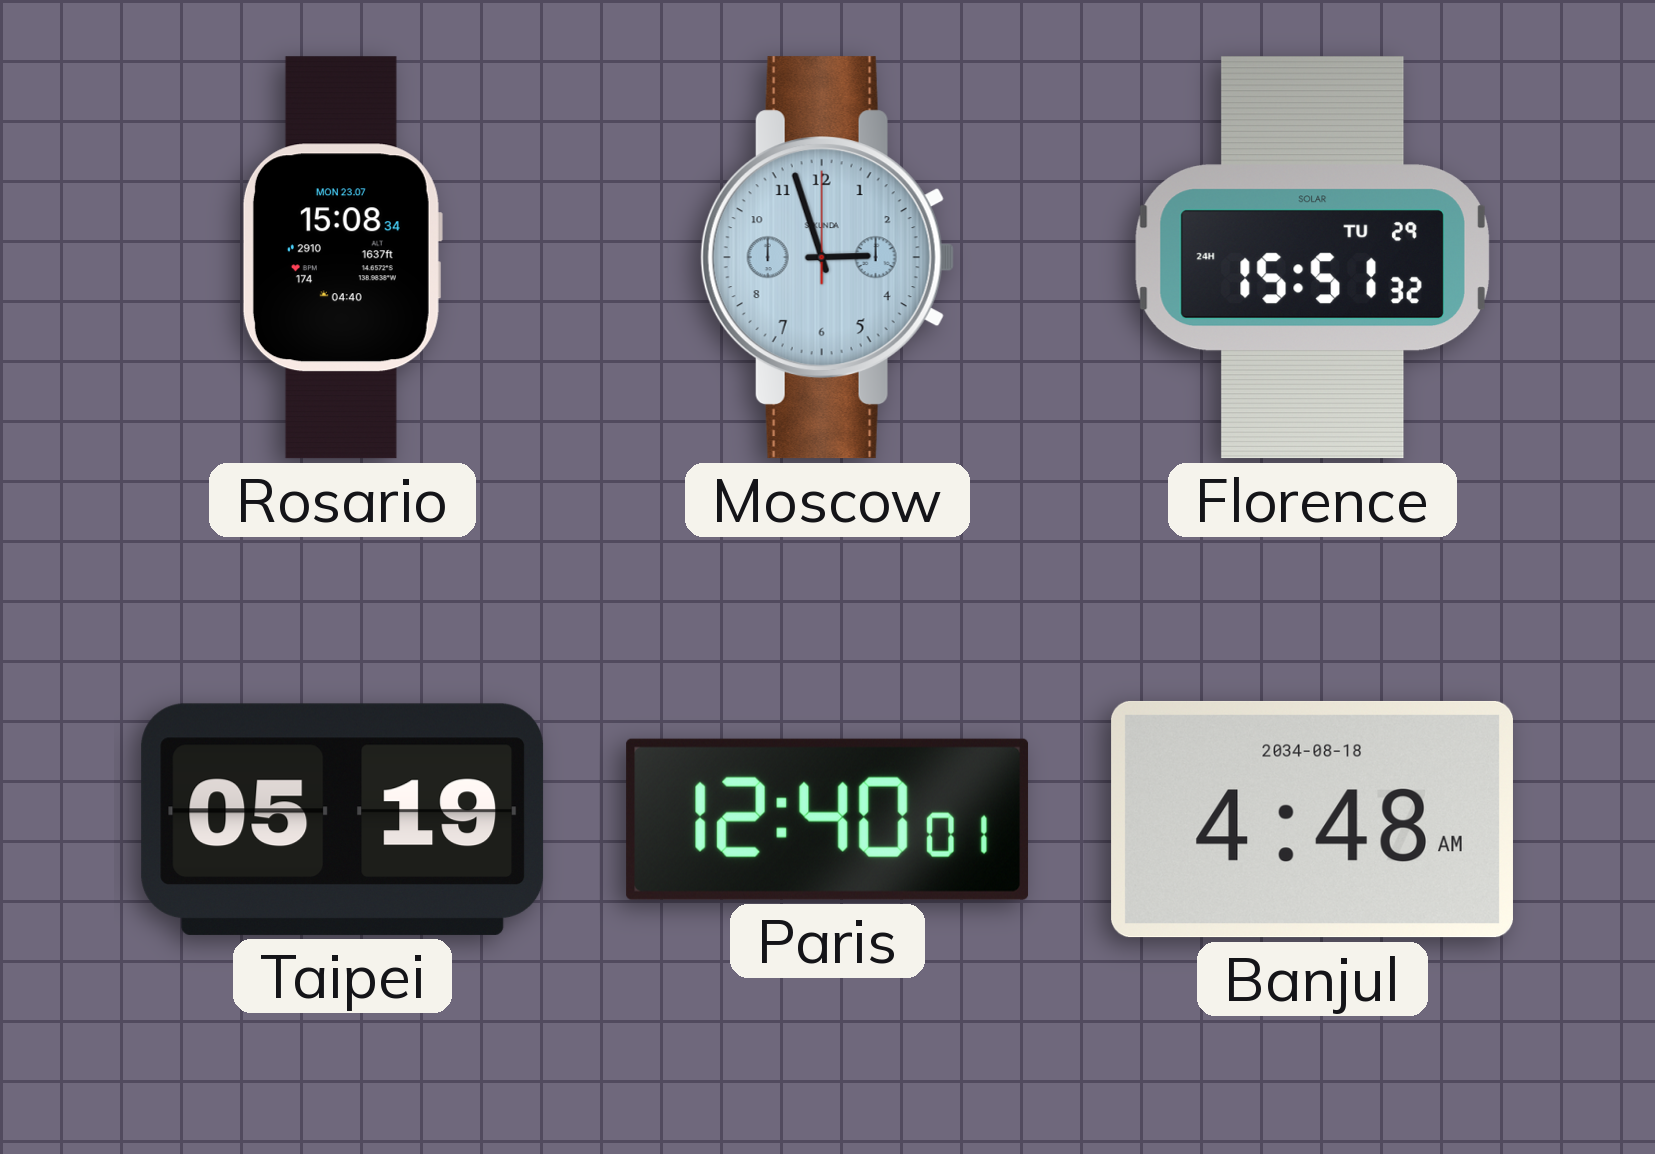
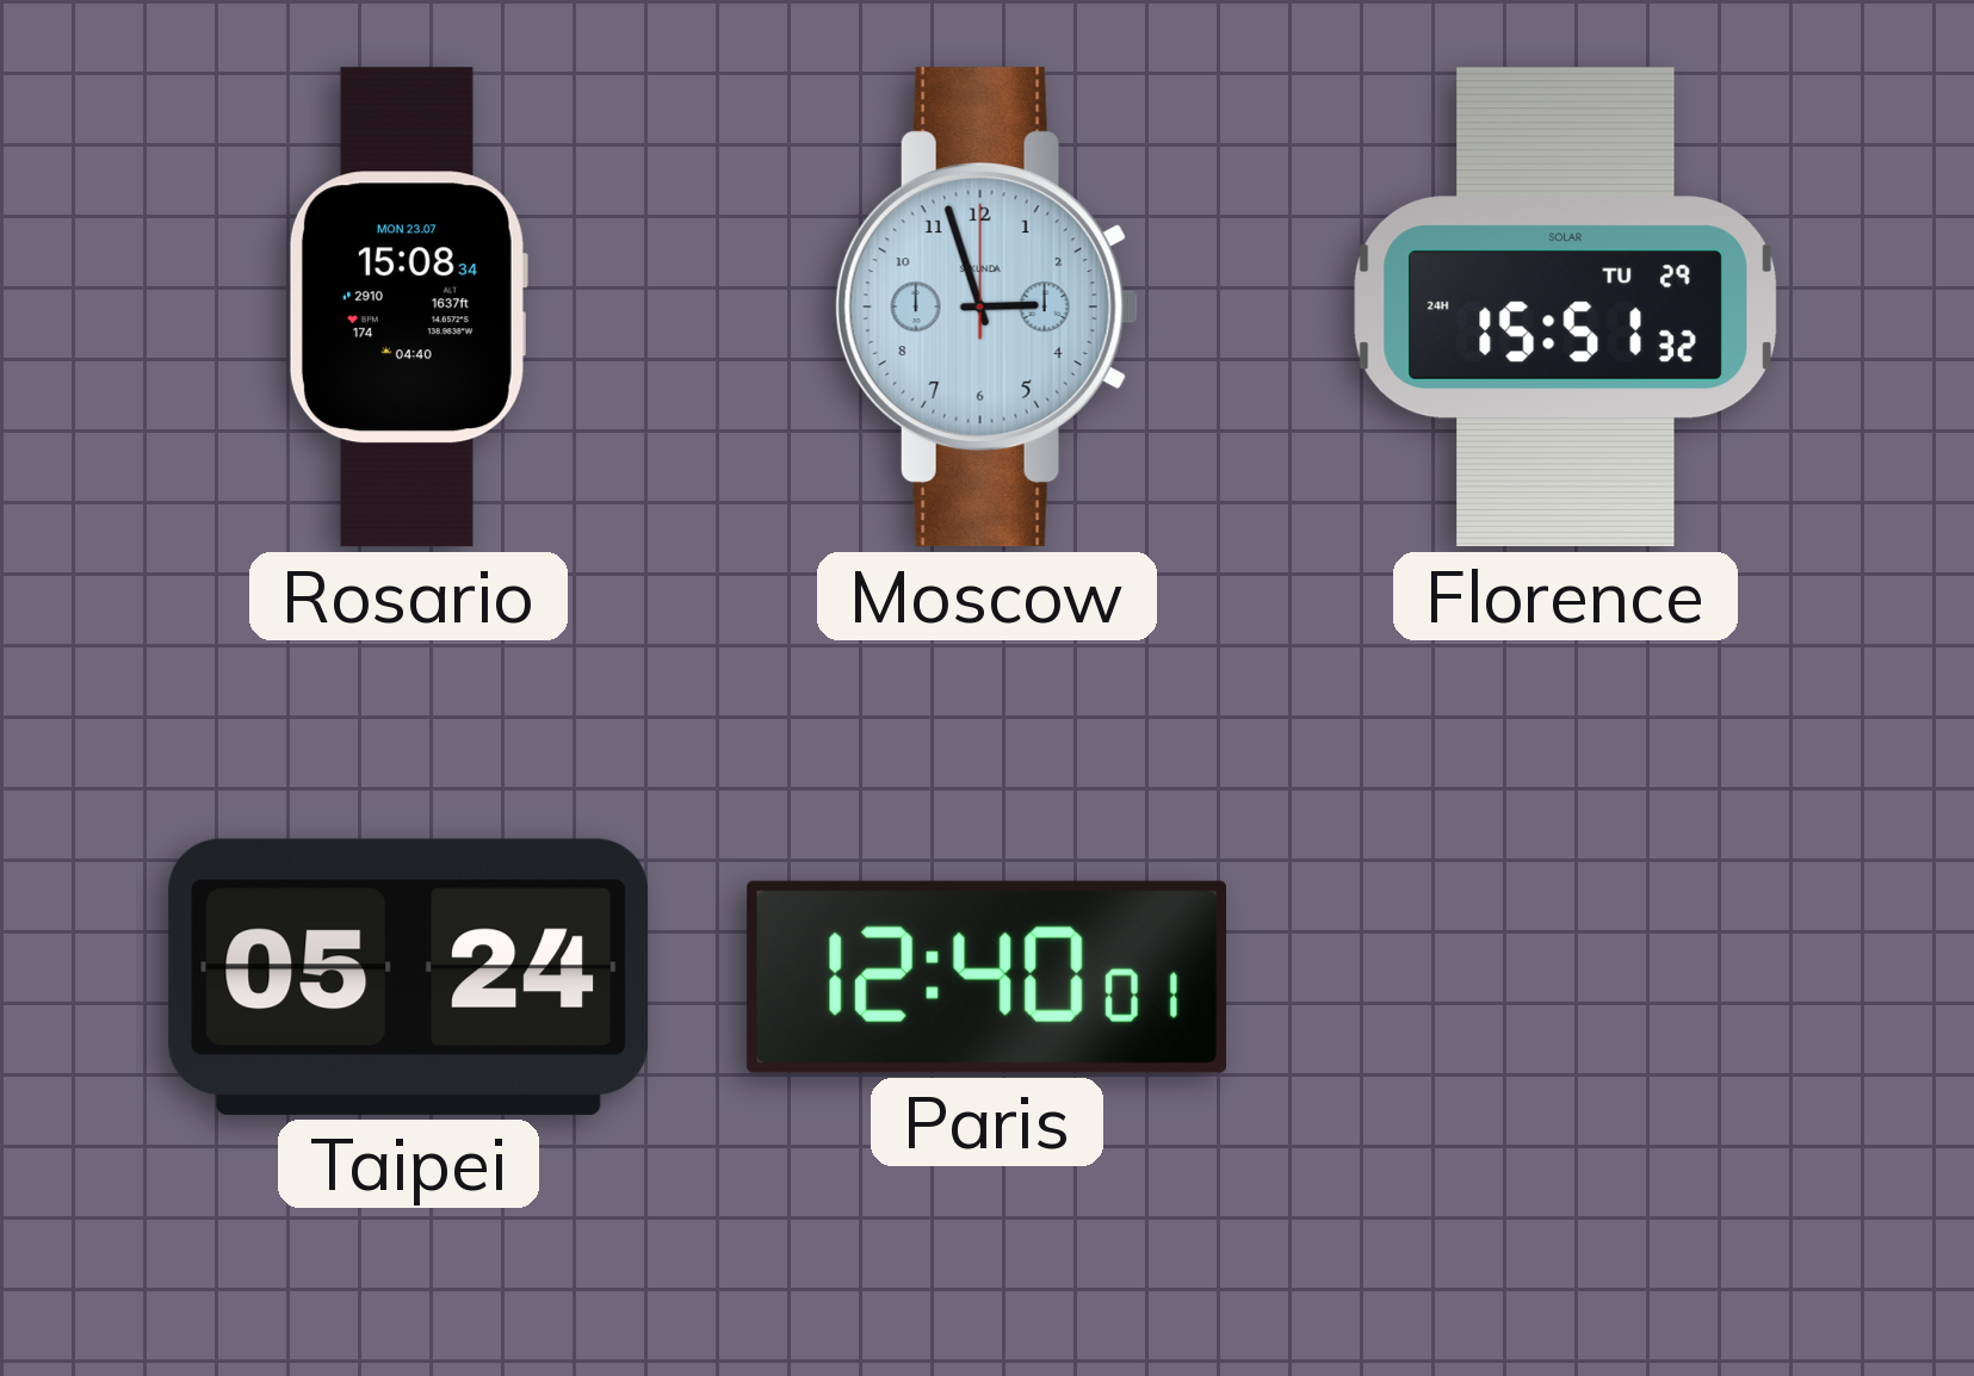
Taipei: 05:19 -> 05:24 (409, 977)
Banjul: 4:48 -> none (1312, 819)
